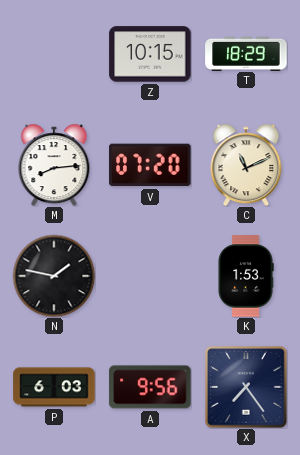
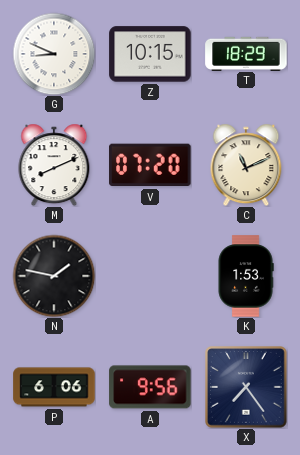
G: none -> 8:49 (54, 54)
M: 8:14 -> 8:11 (54, 165)
P: 6:03 -> 6:06 (54, 387)
